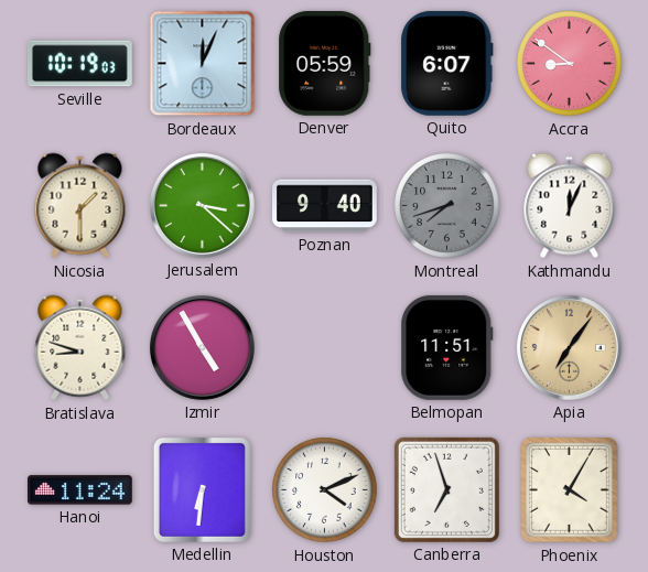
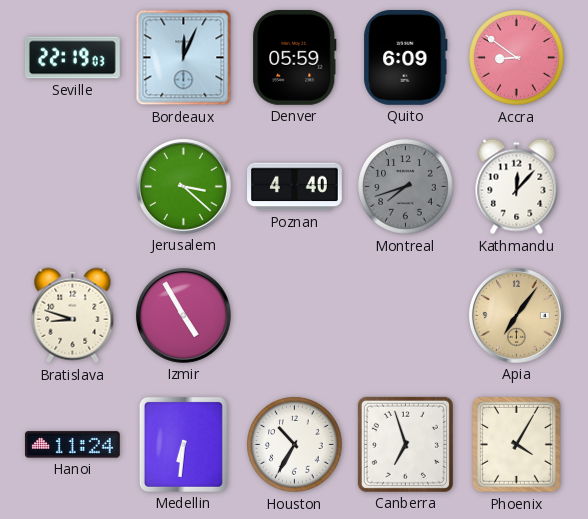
Seville: 10:19 -> 22:19 (72, 58)
Quito: 6:07 -> 6:09 (406, 57)
Nicosia: 1:30 -> none (80, 206)
Poznan: 9:40 -> 4:40 (295, 187)
Kathmandu: 12:04 -> 12:07 (517, 187)
Belmopan: 11:51 -> none (447, 347)
Houston: 4:11 -> 10:35 (295, 445)
